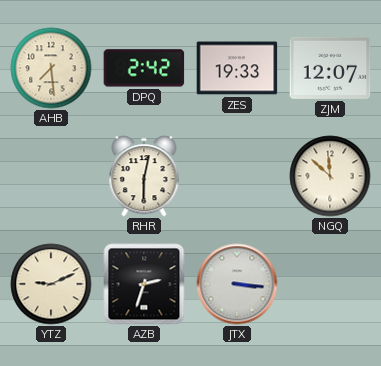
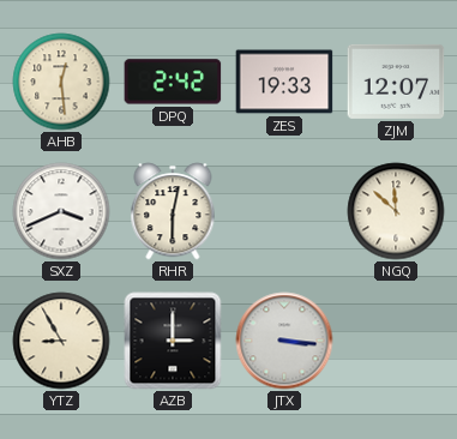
AHB: 7:29 -> 12:29 (61, 82)
SXZ: none -> 3:41 (61, 211)
YTZ: 9:11 -> 8:55 (61, 341)
AZB: 2:33 -> 3:00 (173, 341)
